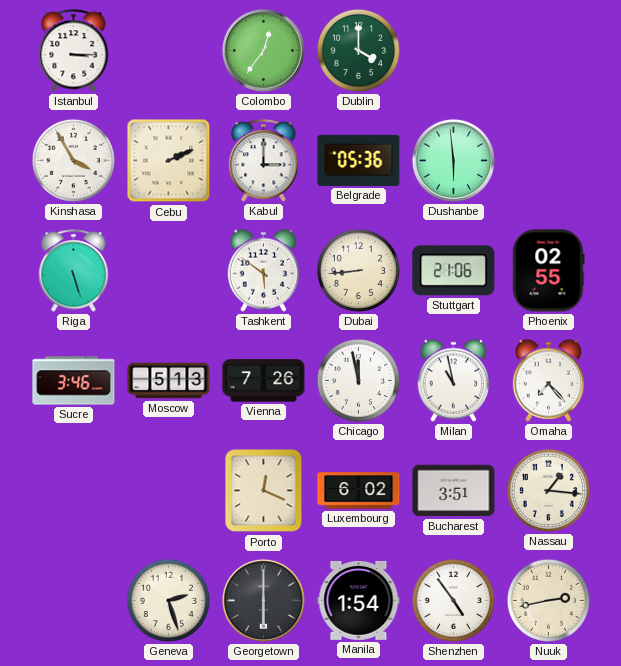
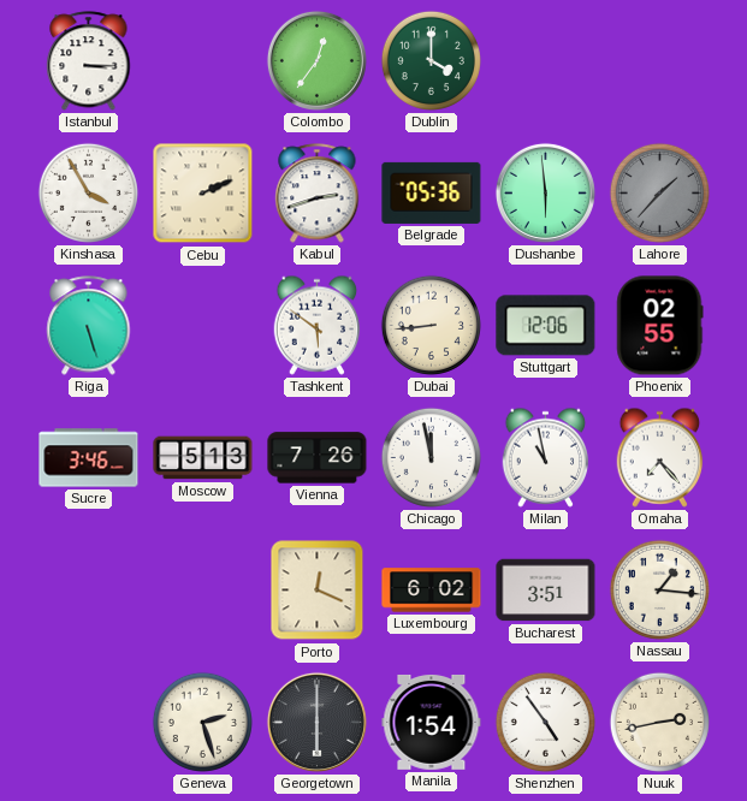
Kabul: 3:00 -> 2:42 (318, 194)
Lahore: none -> 1:37 (659, 192)
Stuttgart: 21:06 -> 12:06 (546, 326)
